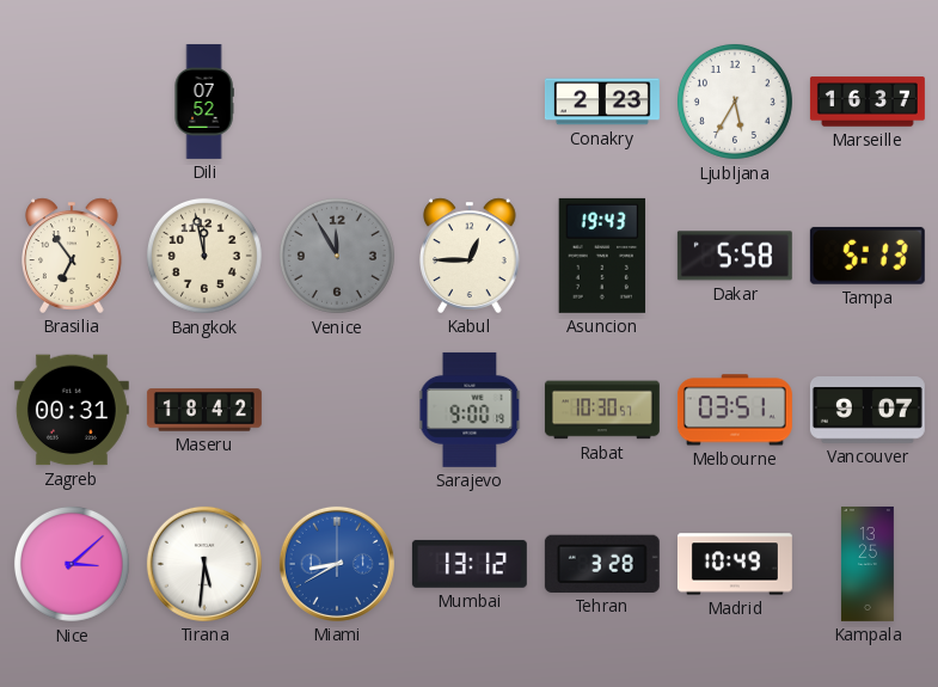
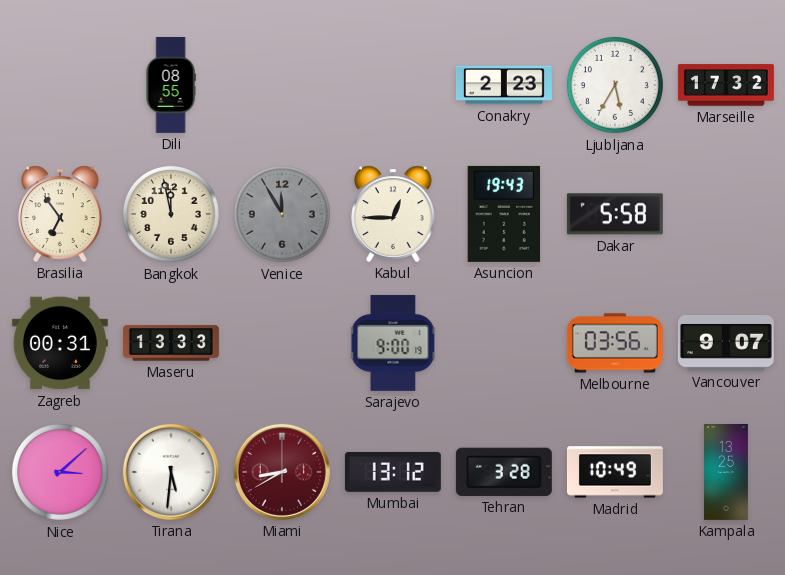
Dili: 07:52 -> 08:55 (171, 85)
Marseille: 16:37 -> 17:32 (726, 85)
Tampa: 5:13 -> none (868, 256)
Maseru: 18:42 -> 13:33 (171, 343)
Rabat: 10:30 -> none (602, 410)
Melbourne: 03:51 -> 03:56 (615, 343)
Miami dial: blue -> burgundy (282, 472)
